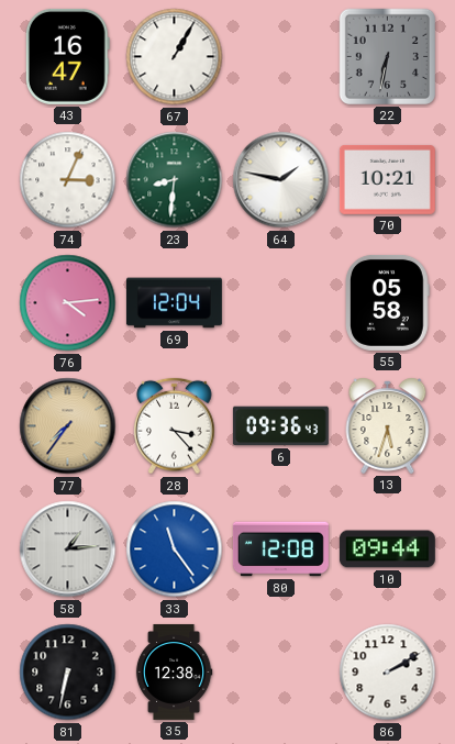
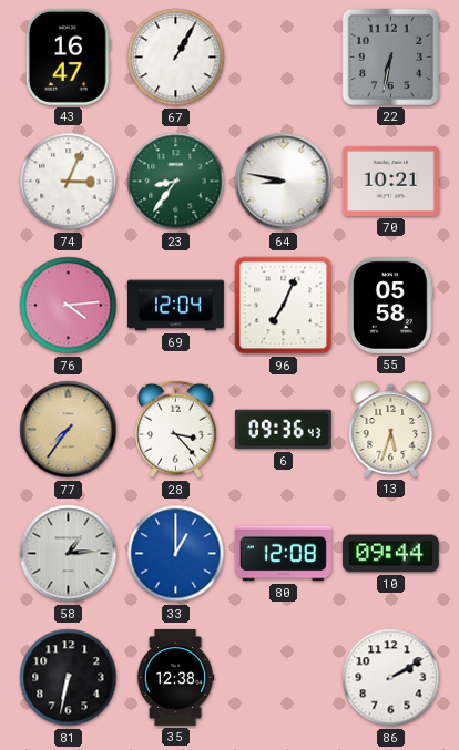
23: 8:31 -> 8:36 (176, 182)
64: 1:47 -> 8:47 (284, 182)
96: none -> 7:04 (284, 306)
33: 11:24 -> 1:00 (176, 554)
